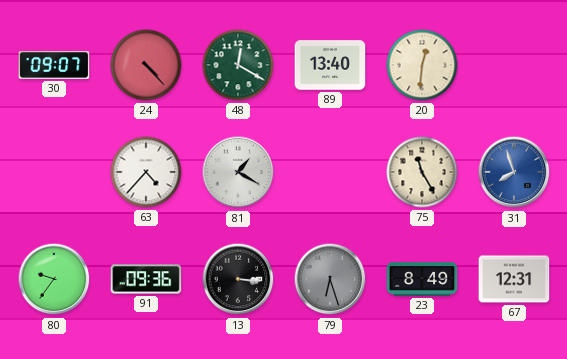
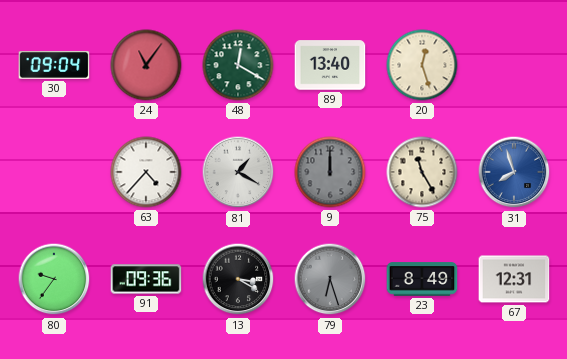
30: 09:07 -> 09:04 (54, 65)
24: 4:23 -> 11:06 (146, 65)
20: 12:31 -> 12:27 (422, 65)
9: none -> 12:00 (330, 172)
13: 3:16 -> 3:20 (238, 279)
